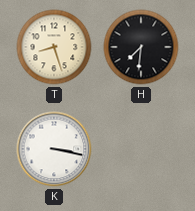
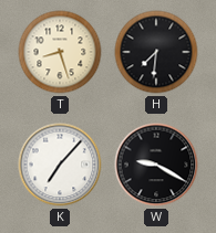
K: 3:17 -> 7:07 (60, 165)
W: none -> 9:20 (156, 165)
